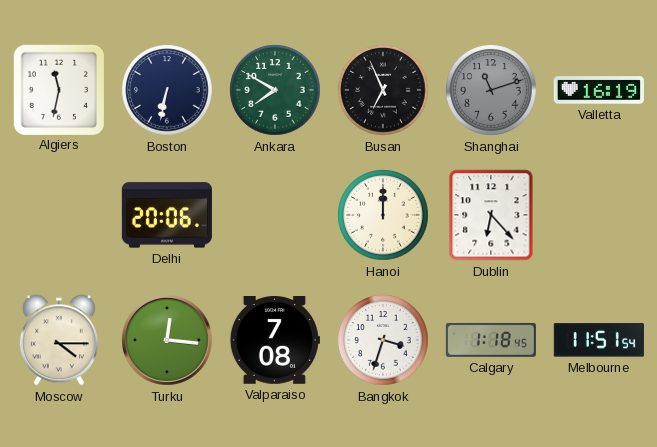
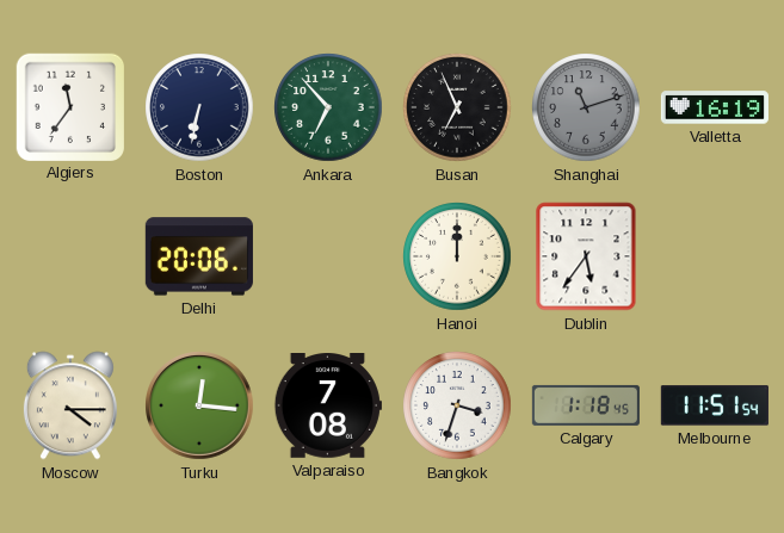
Algiers: 11:32 -> 11:36 (69, 106)
Ankara: 7:50 -> 6:53 (328, 107)
Dublin: 6:23 -> 5:36 (586, 256)
